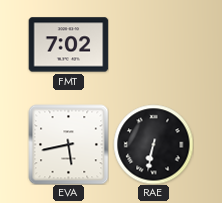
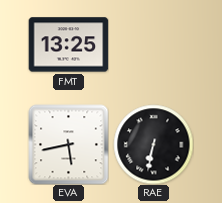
FMT: 7:02 -> 13:25 (68, 45)
